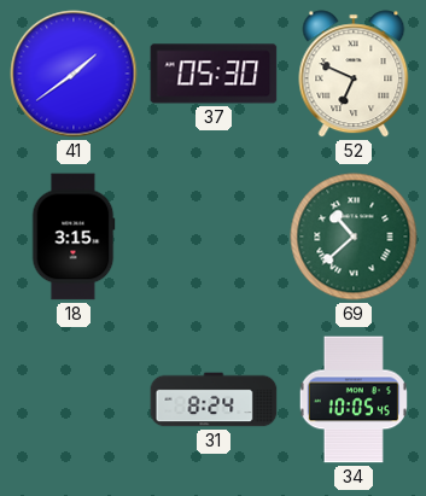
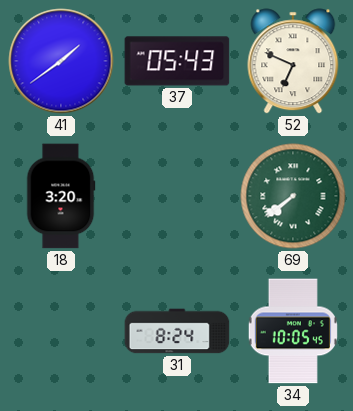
37: 05:30 -> 05:43 (177, 61)
18: 3:15 -> 3:20 (61, 196)
69: 10:38 -> 7:39 (293, 196)
